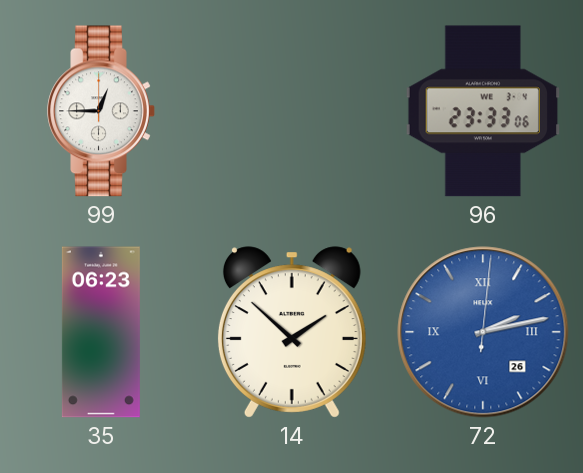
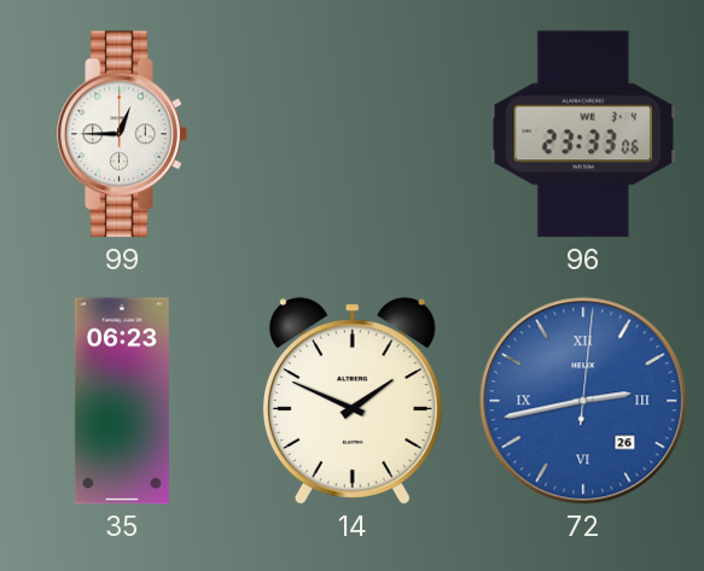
14: 1:52 -> 1:49 (353, 401)
72: 2:13 -> 2:43 (583, 401)
